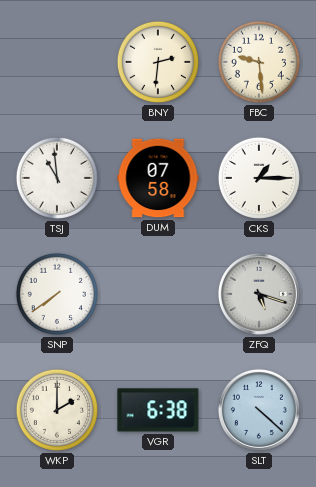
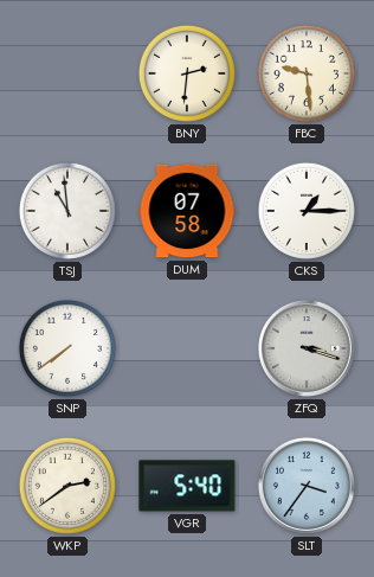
ZFQ: 5:18 -> 3:18 (307, 348)
WKP: 2:00 -> 2:39 (67, 486)
VGR: 6:38 -> 5:40 (187, 486)
SLT: 4:22 -> 3:36 (307, 486)
